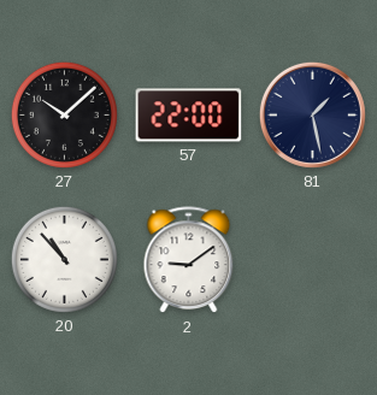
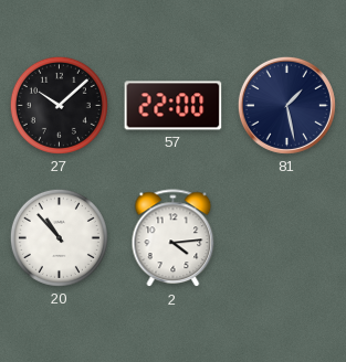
2: 9:09 -> 4:14 (174, 238)
